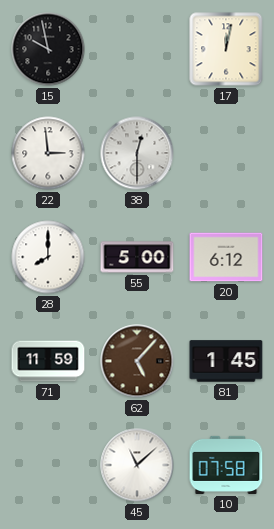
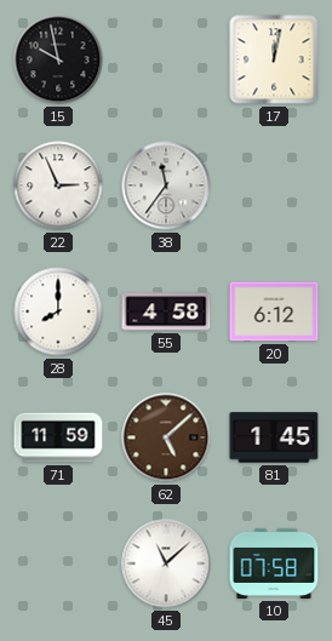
22: 2:59 -> 2:56 (58, 185)
38: 12:30 -> 11:36 (166, 185)
55: 5:00 -> 4:58 (166, 311)
62: 5:07 -> 5:08 (166, 437)
